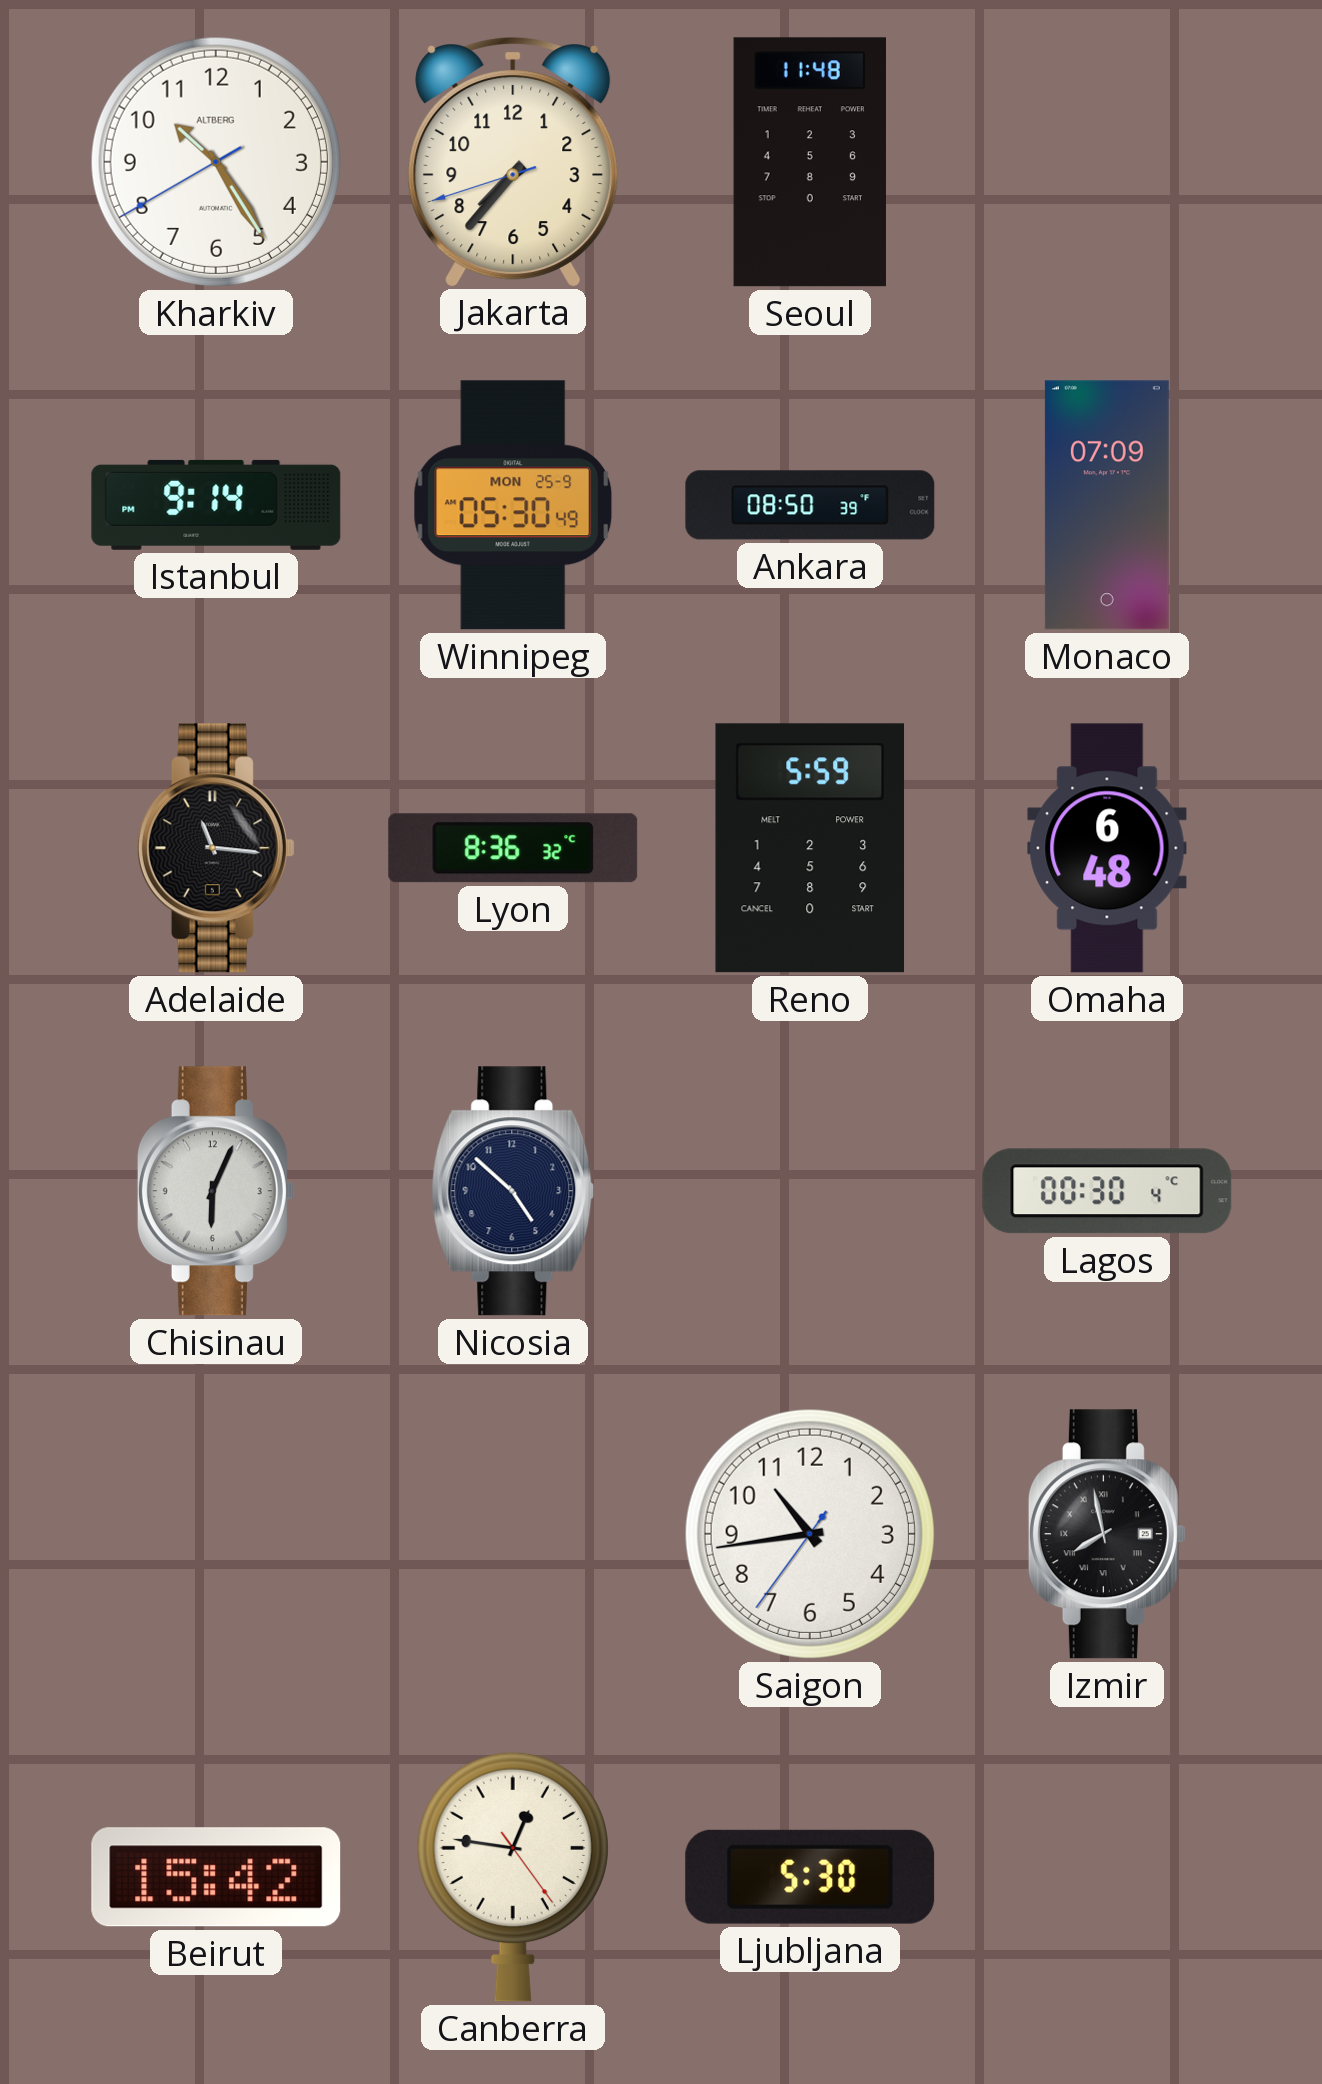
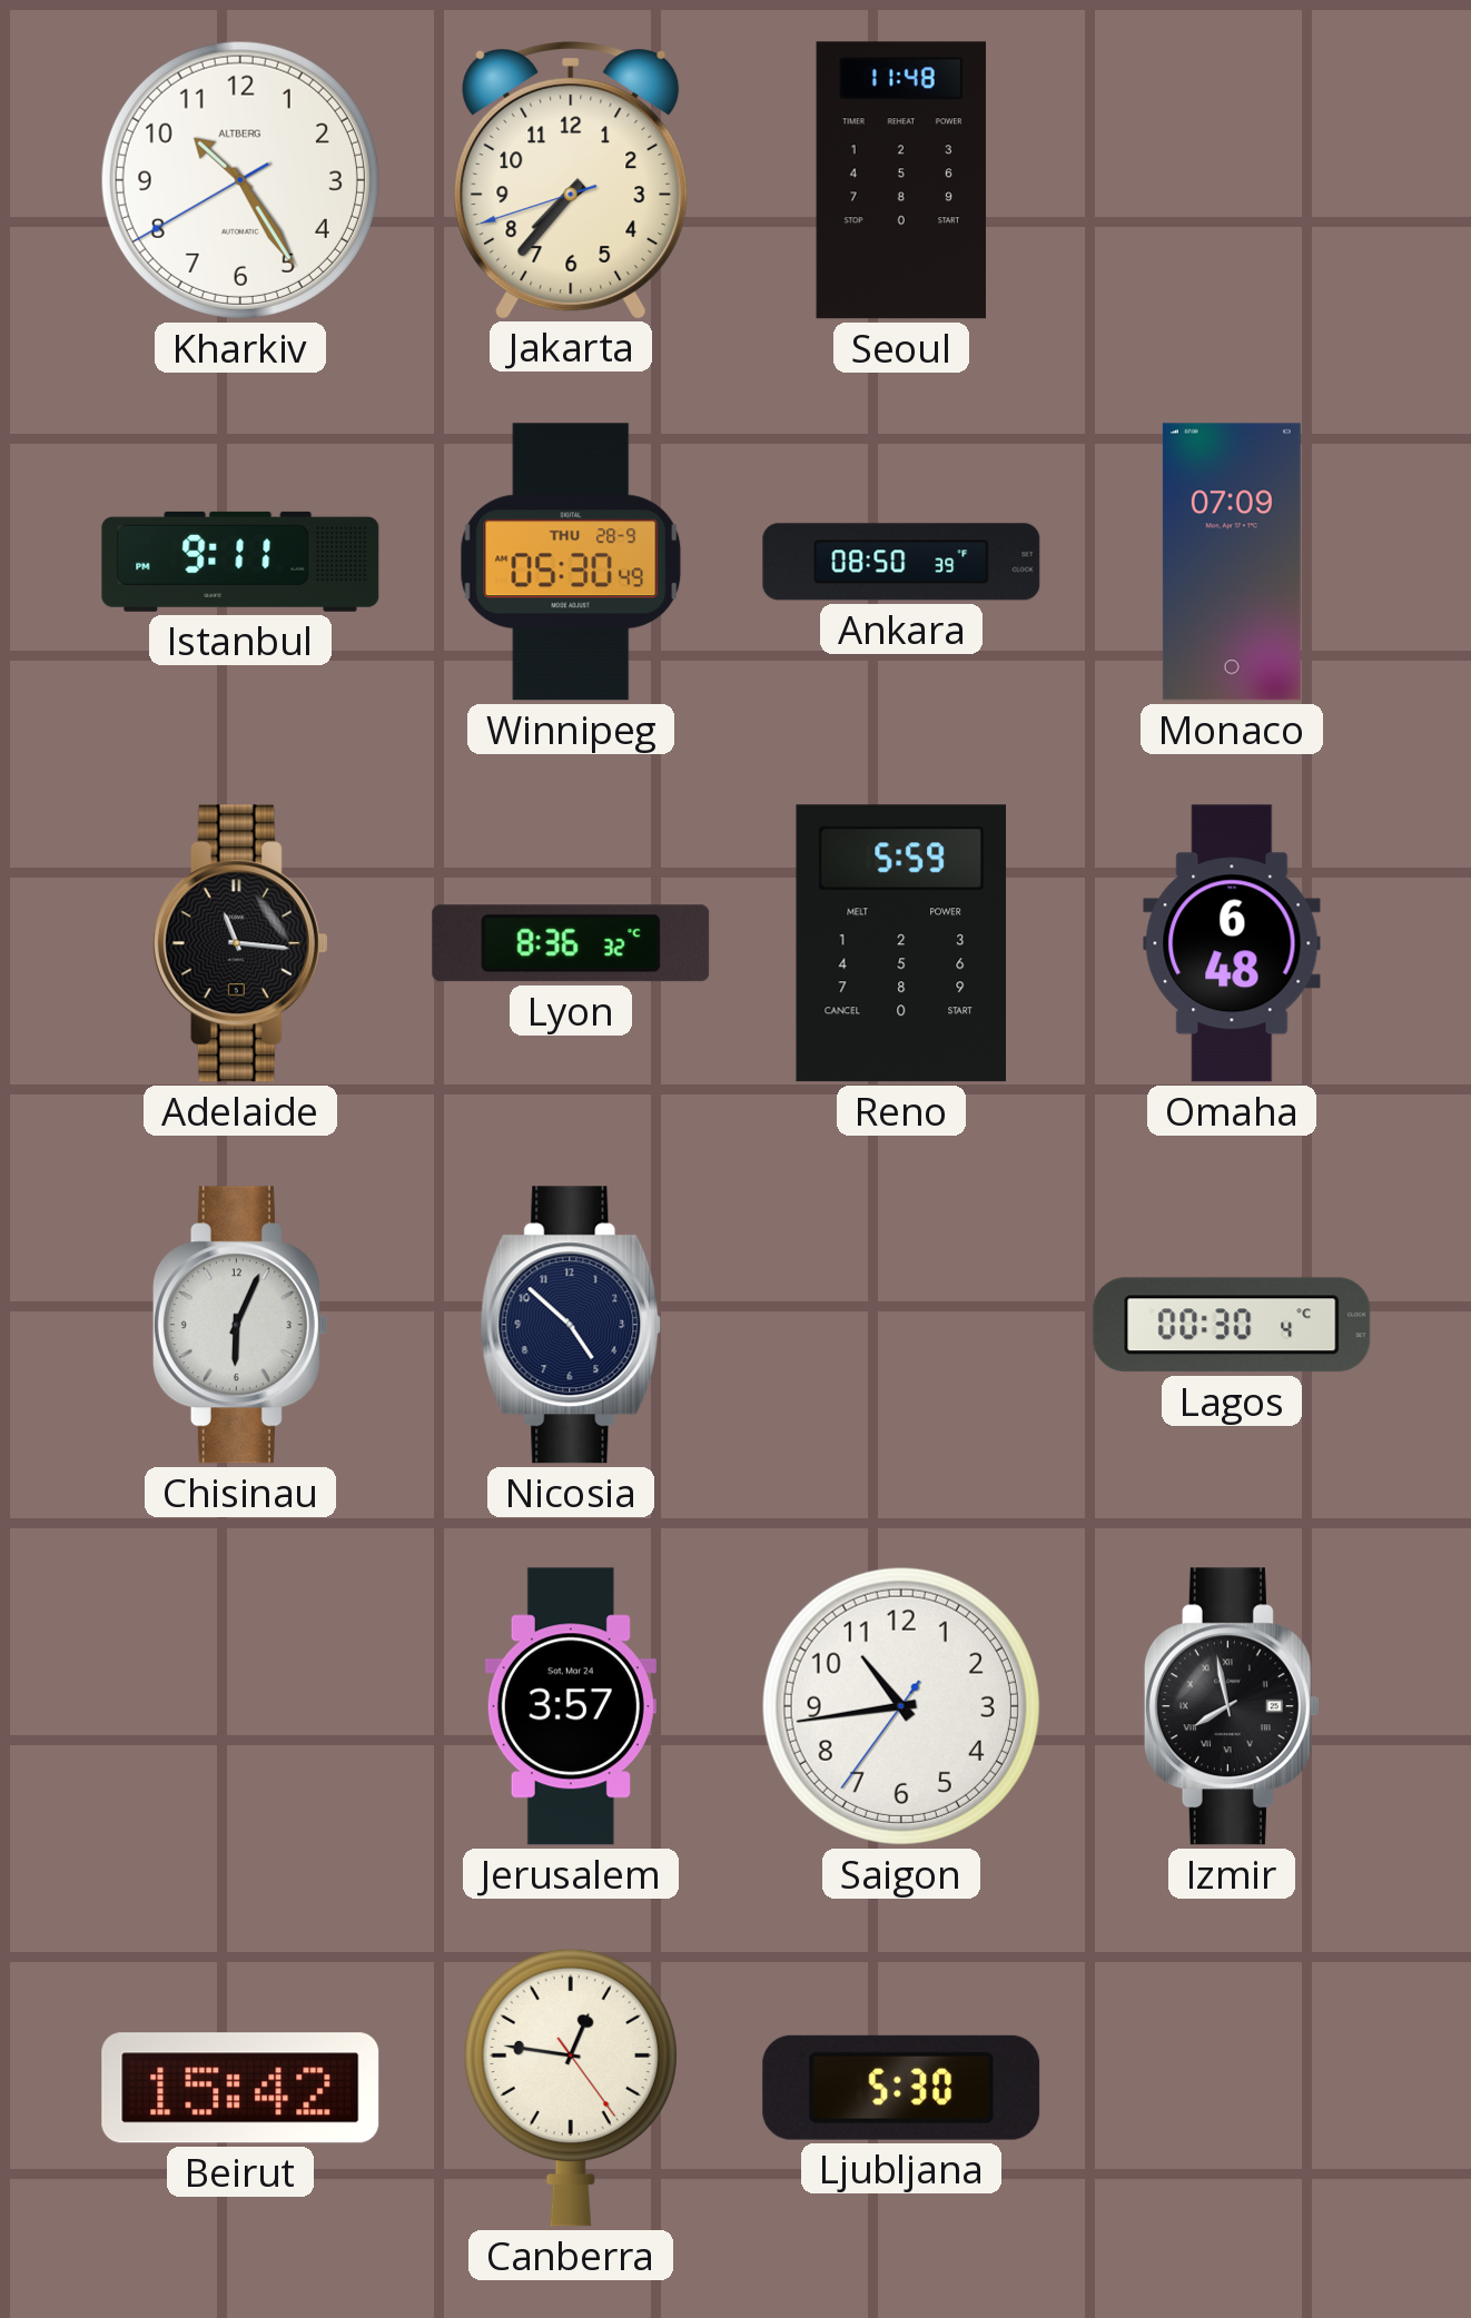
Istanbul: 9:14 -> 9:11 (240, 562)
Winnipeg date: MON 25-9 -> THU 28-9 (571, 562)
Jerusalem: none -> 3:57 (571, 1706)
